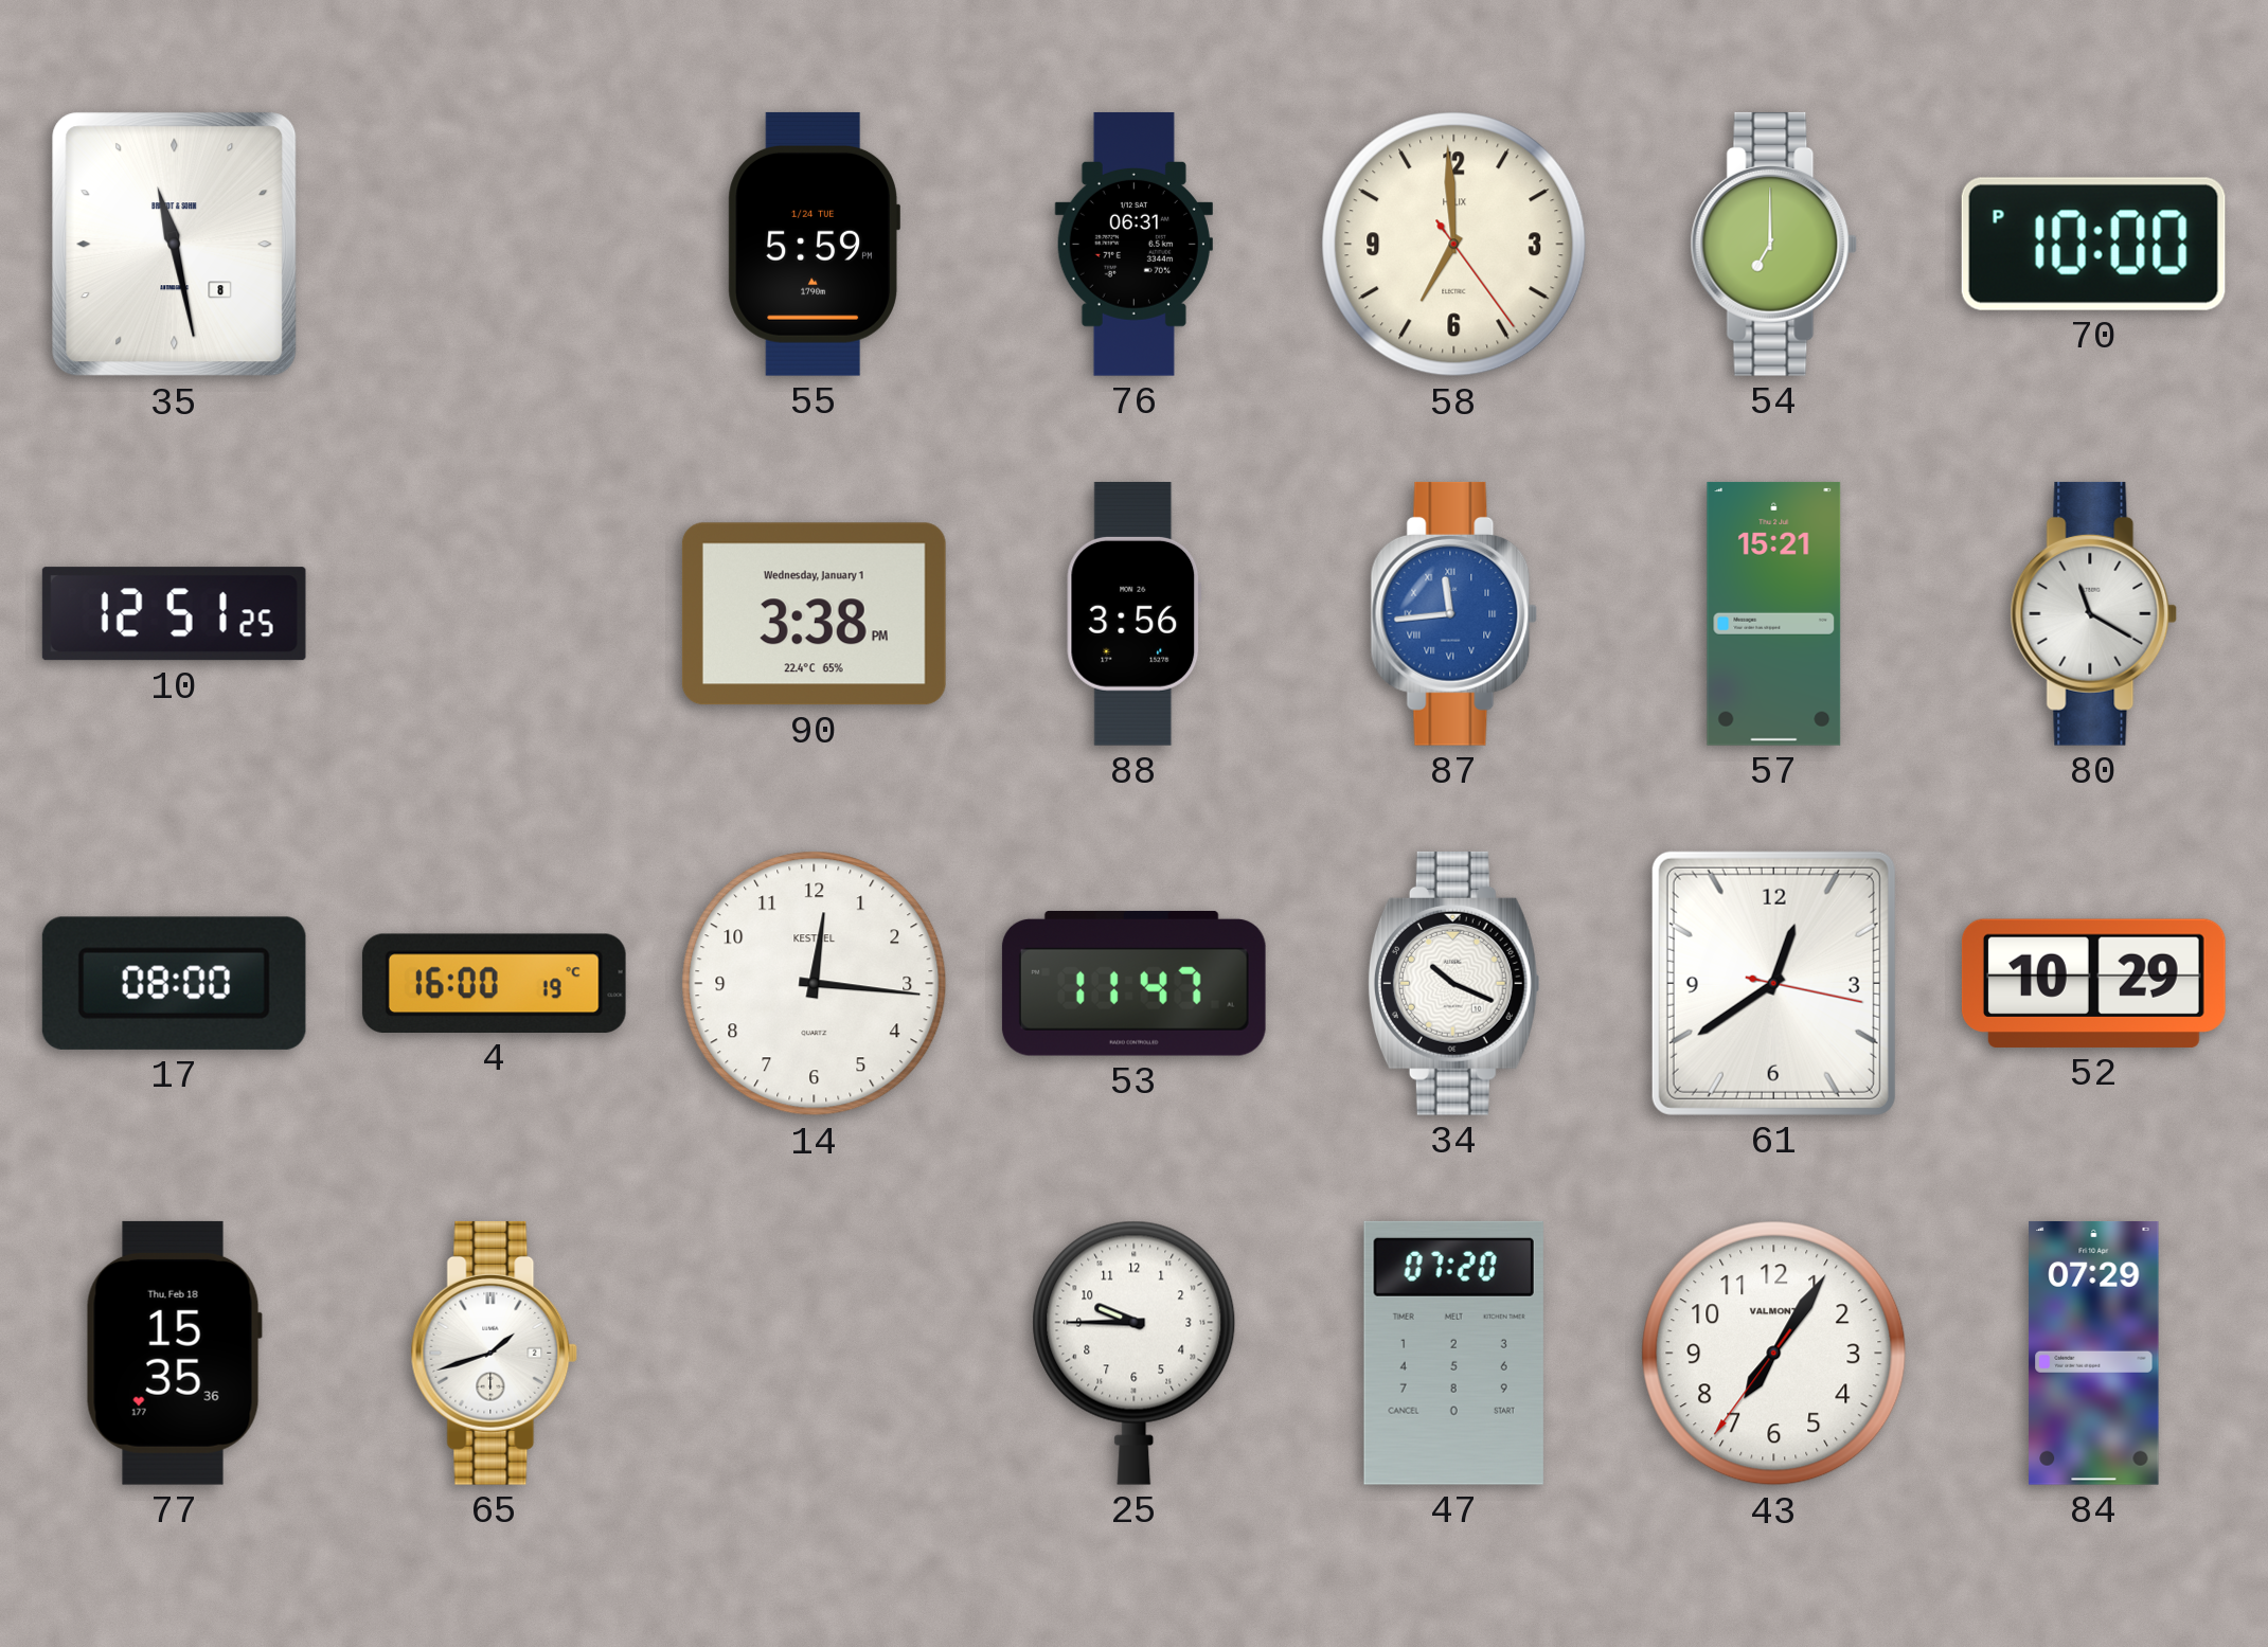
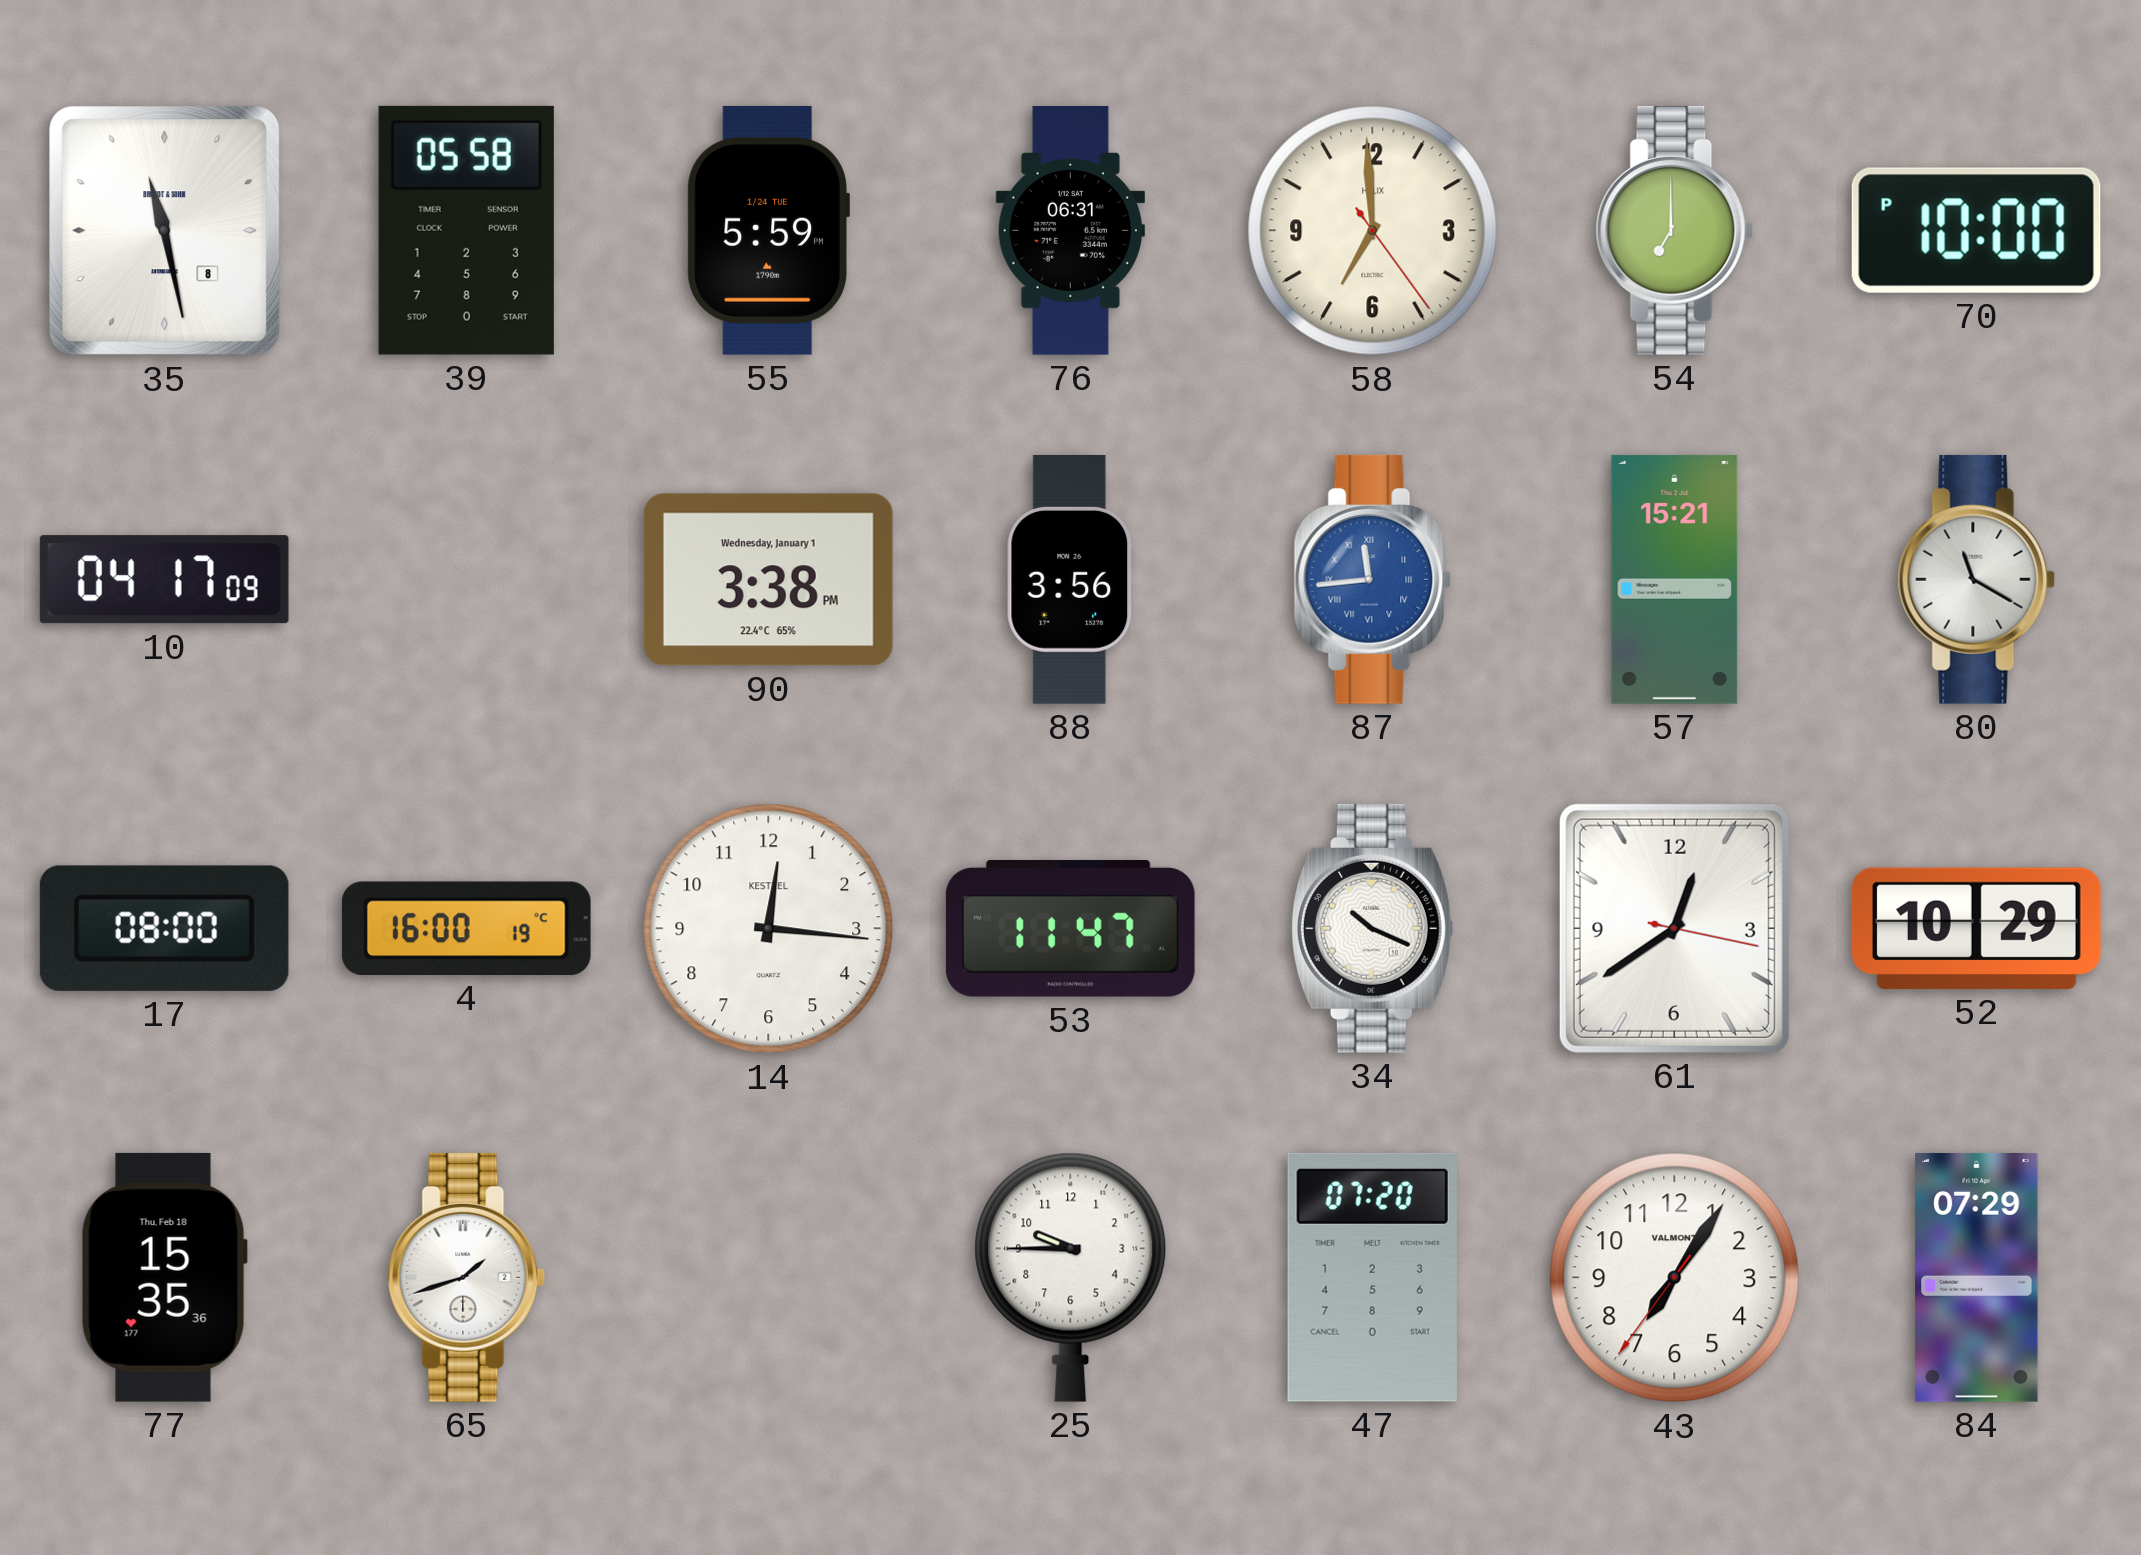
39: none -> 05:58 (466, 230)
10: 12:51 -> 04:17 (164, 580)
